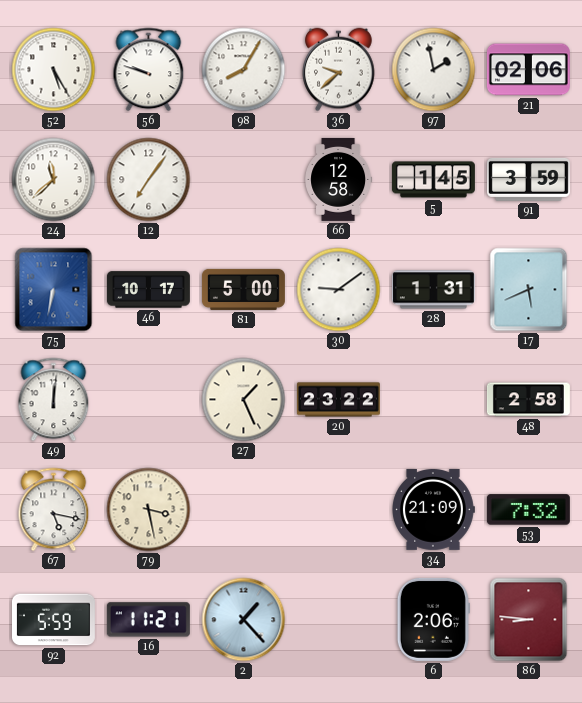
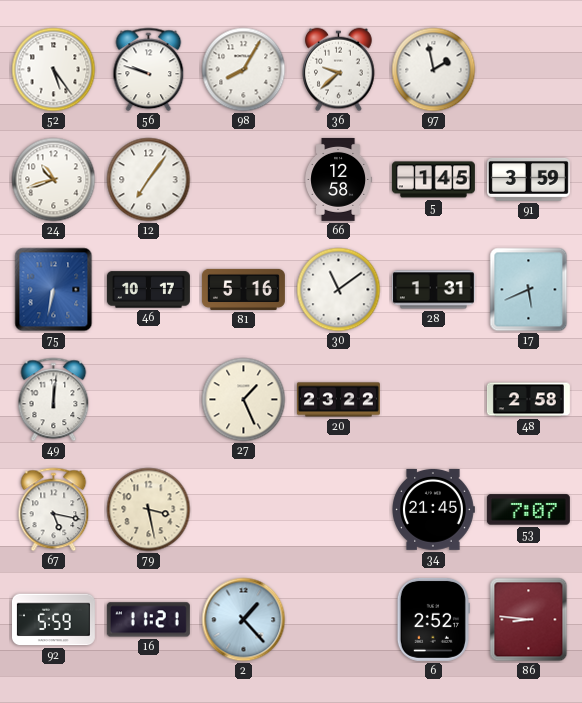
52: 5:25 -> 5:24 (54, 70)
21: 02:06 -> none (528, 70)
24: 11:38 -> 10:42 (54, 180)
81: 5:00 -> 5:16 (243, 289)
30: 9:09 -> 11:09 (339, 290)
34: 21:09 -> 21:45 (433, 509)
53: 7:32 -> 7:07 (528, 510)
6: 2:06 -> 2:52 (433, 619)
